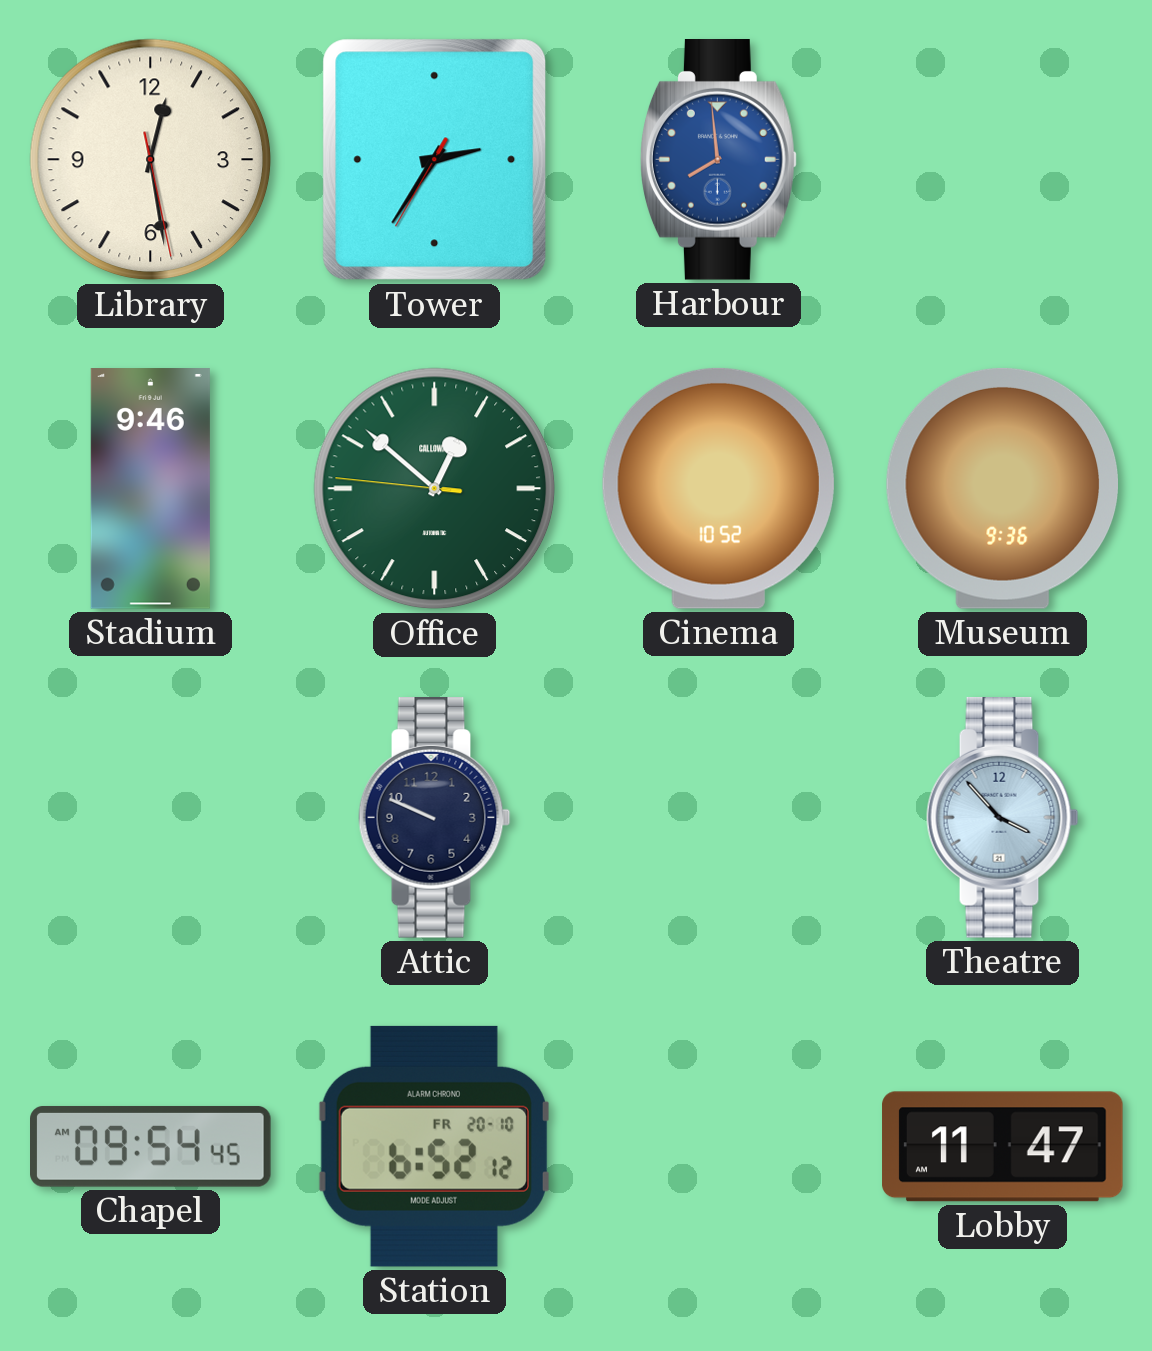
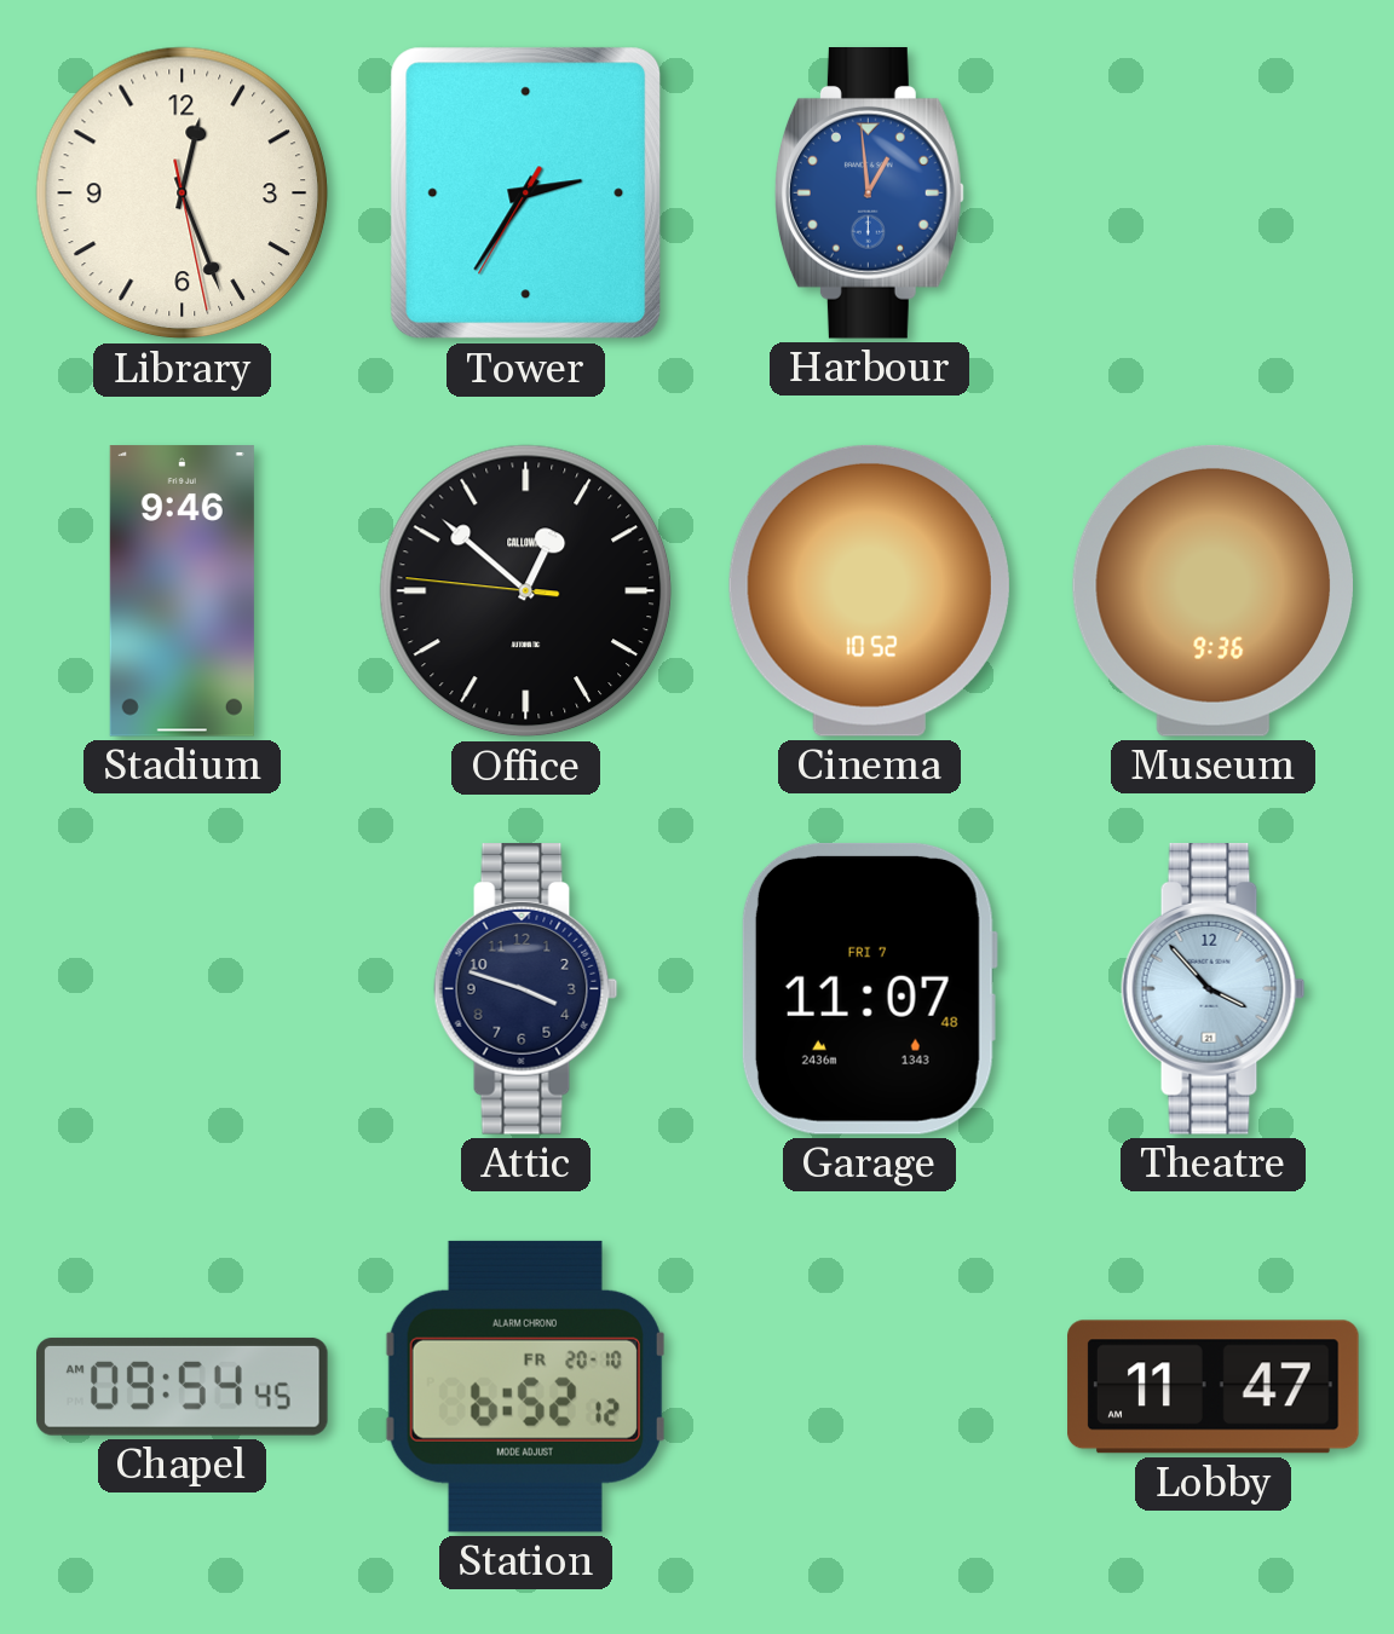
Library: 12:28 -> 12:26 (183, 194)
Harbour: 7:59 -> 12:59 (869, 194)
Office dial: green -> black (526, 591)
Attic: 9:49 -> 3:48 (526, 989)
Garage: none -> 11:07 (869, 988)
